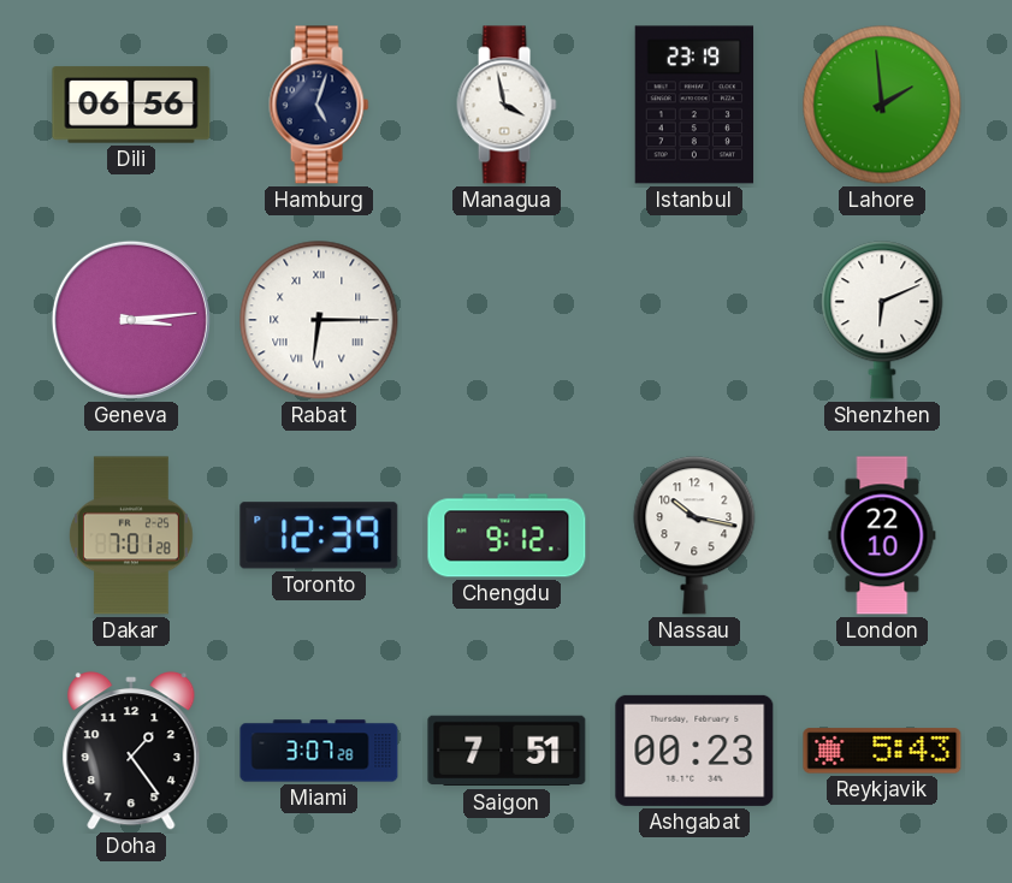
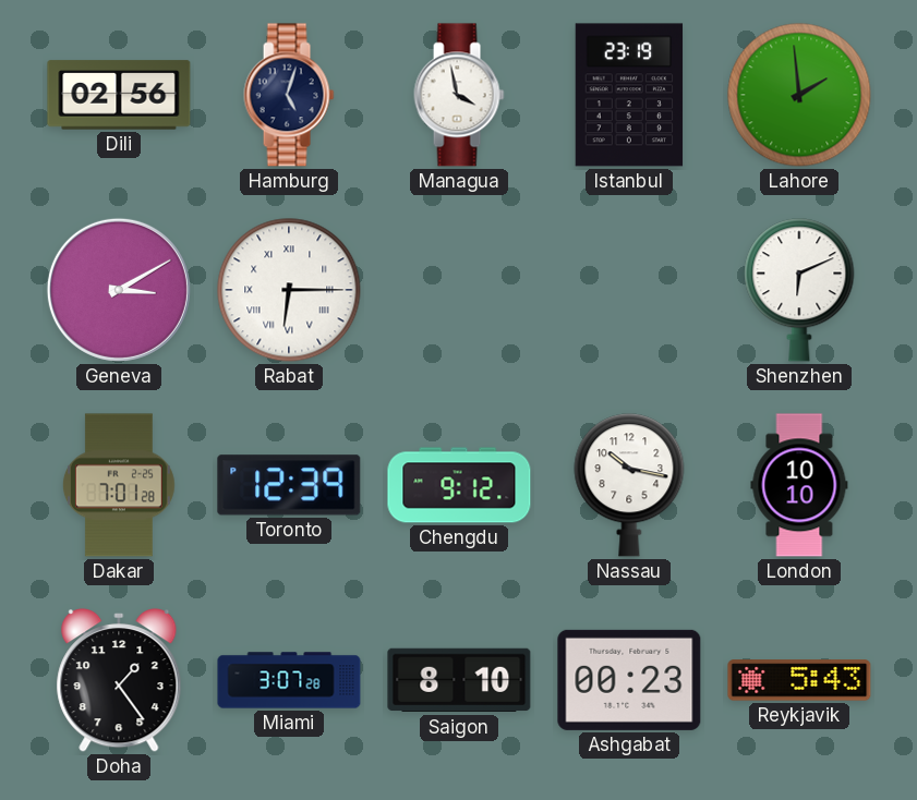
Dili: 06:56 -> 02:56 (119, 95)
Geneva: 3:14 -> 3:10 (119, 290)
London: 22:10 -> 10:10 (799, 485)
Saigon: 7:51 -> 8:10 (459, 680)
